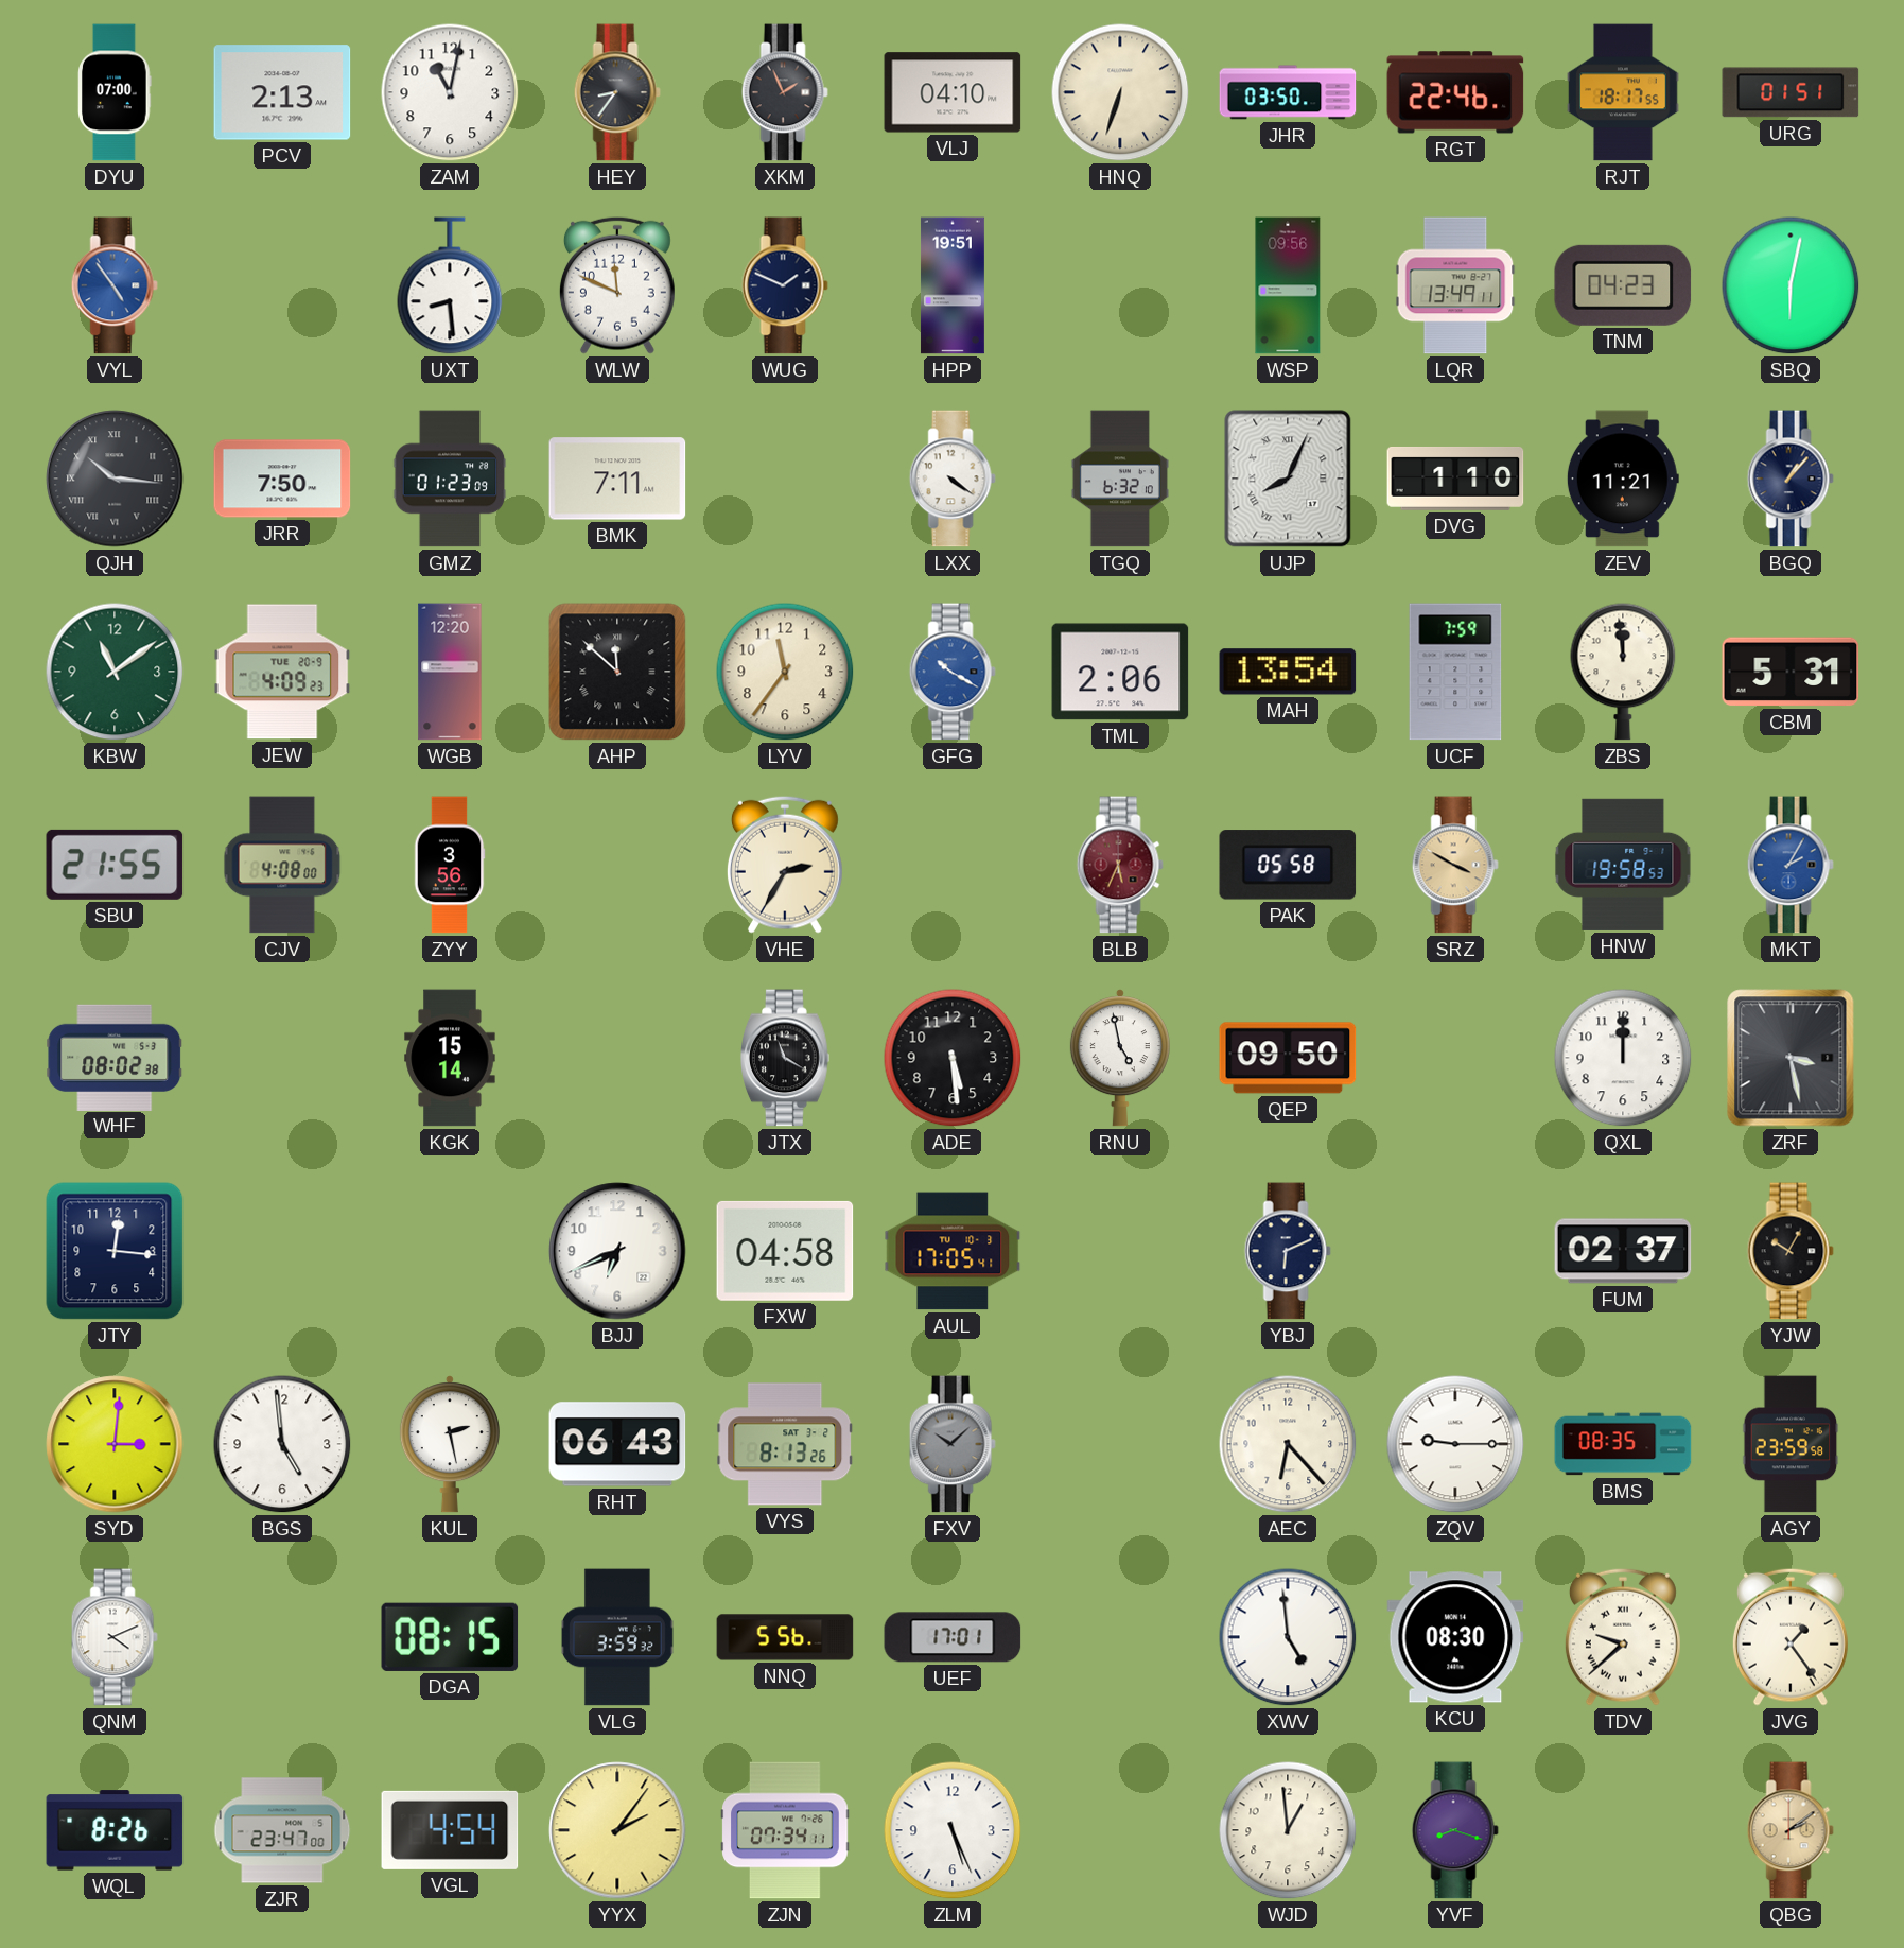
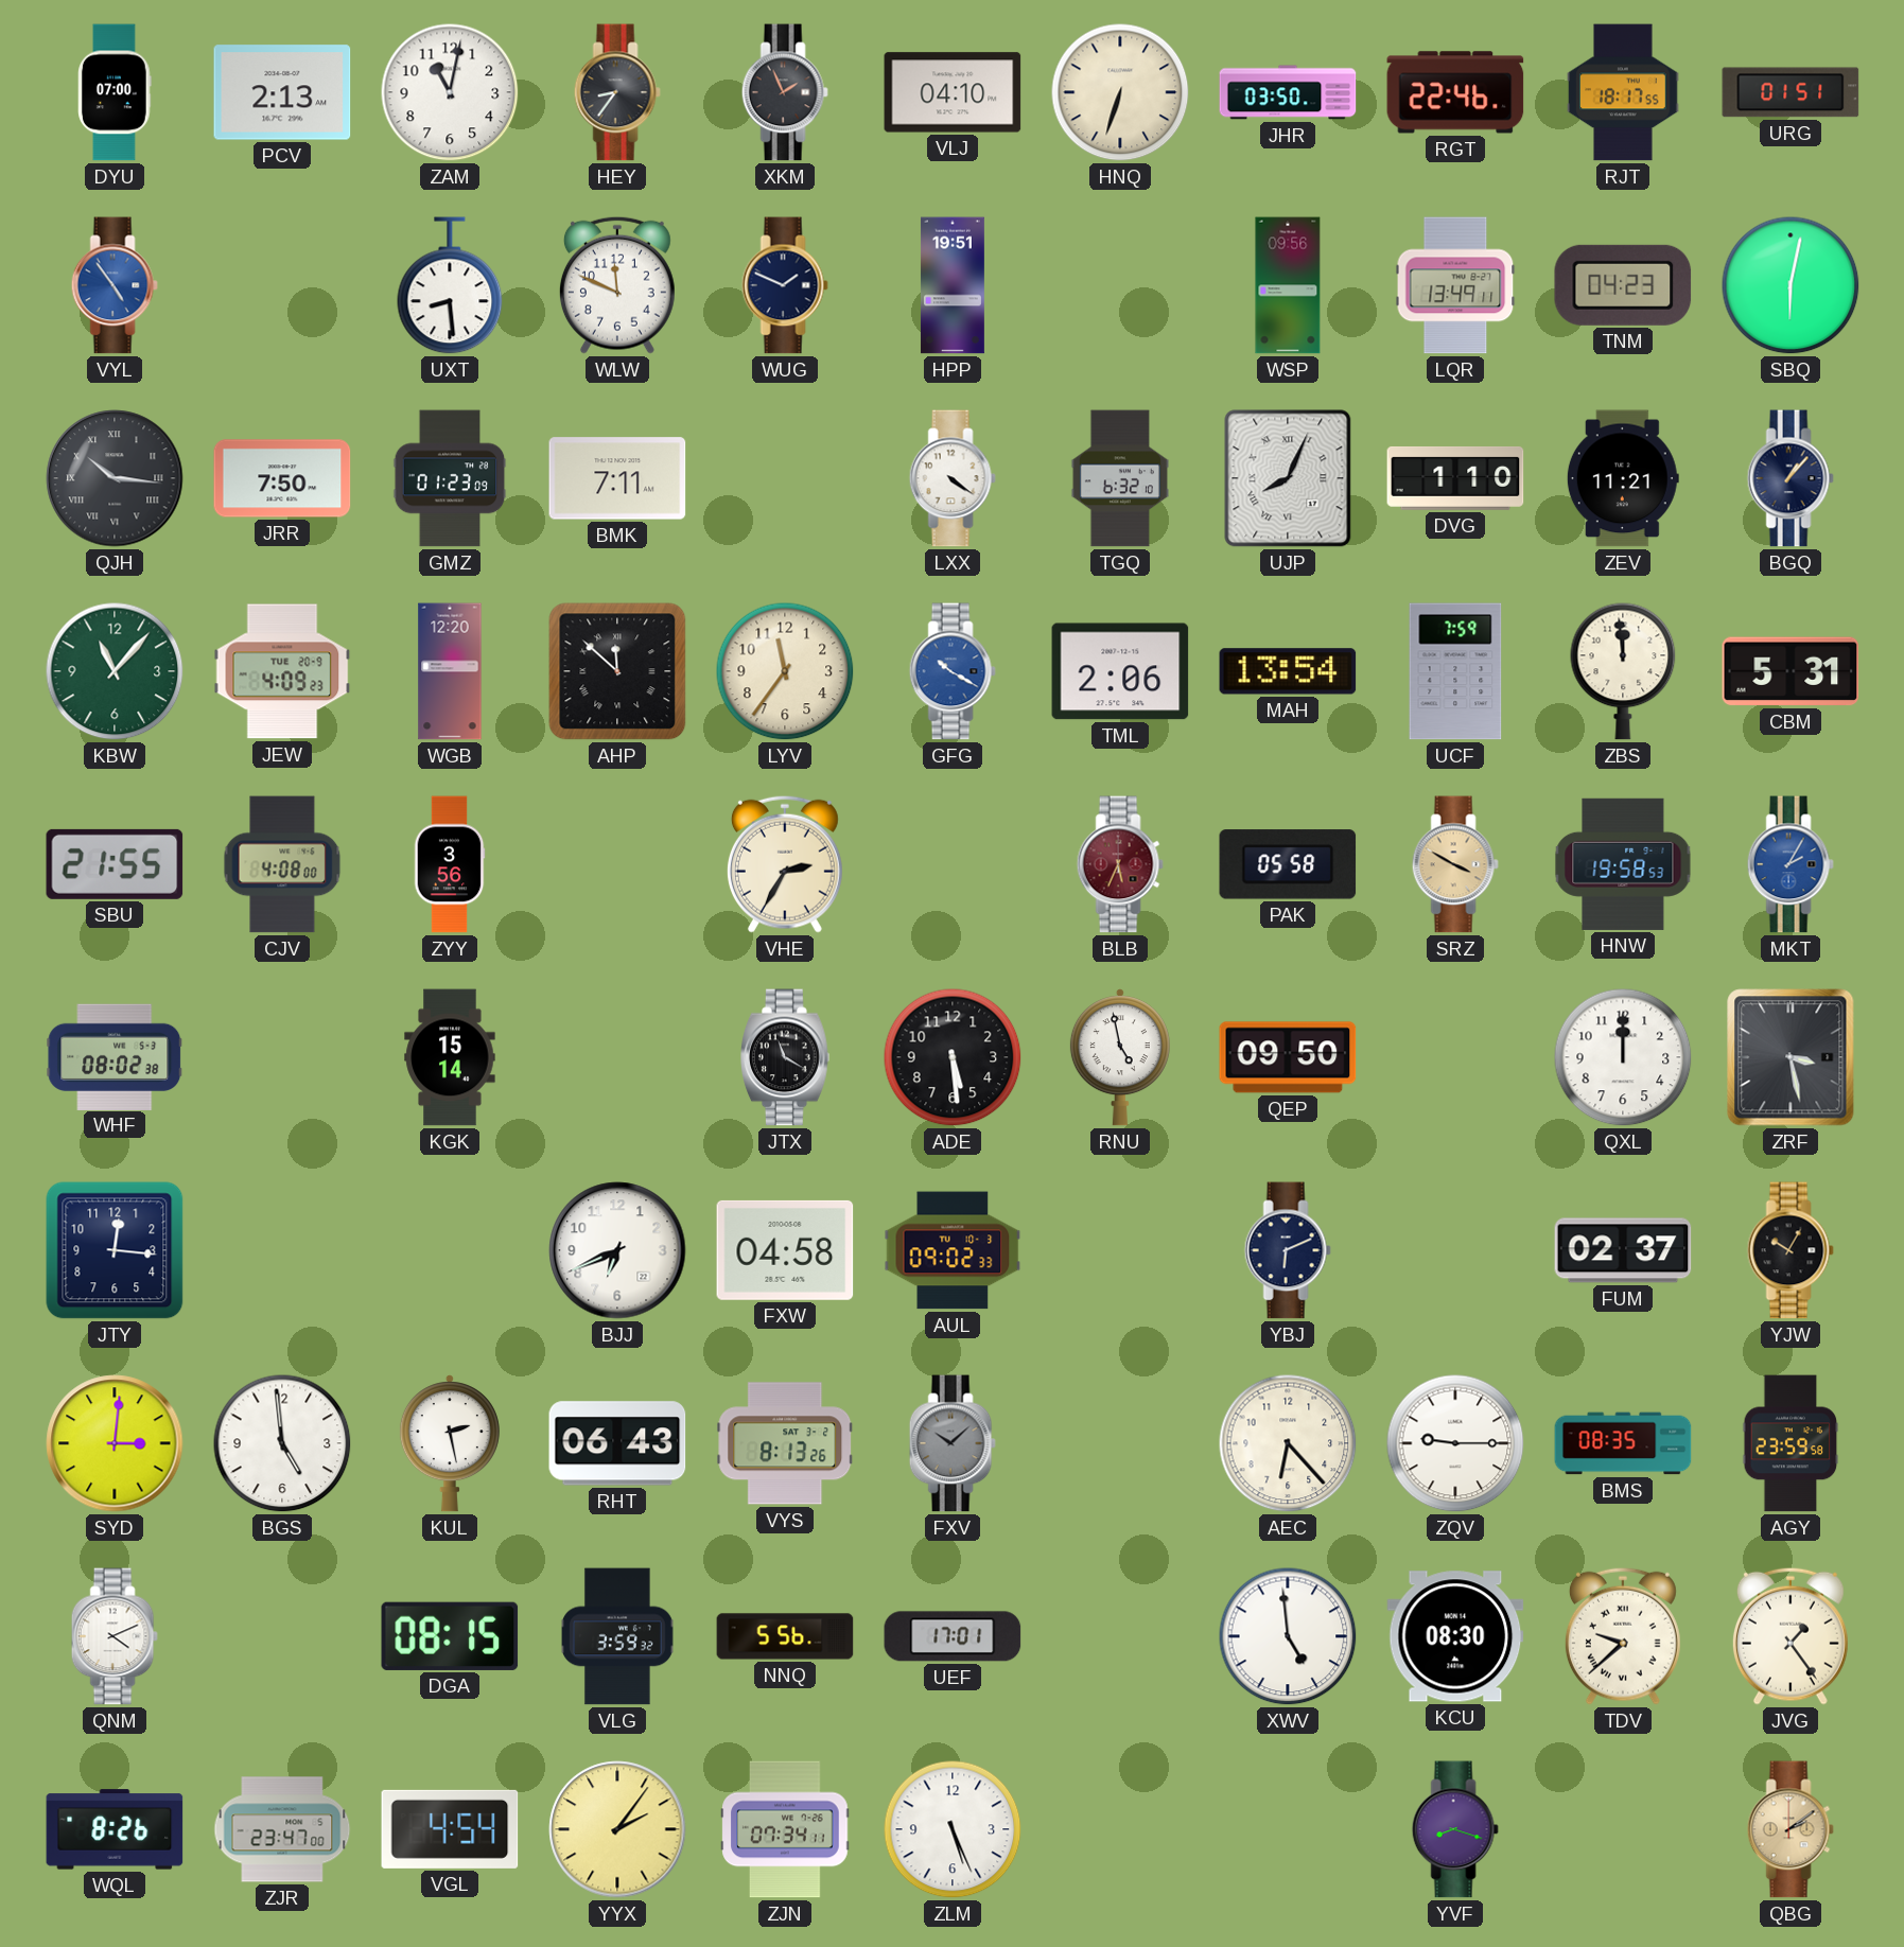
KBW: 11:09 -> 11:07 (115, 671)
AUL: 17:05 -> 09:02 (953, 1250)
WJD: 12:59 -> none (1288, 1830)
